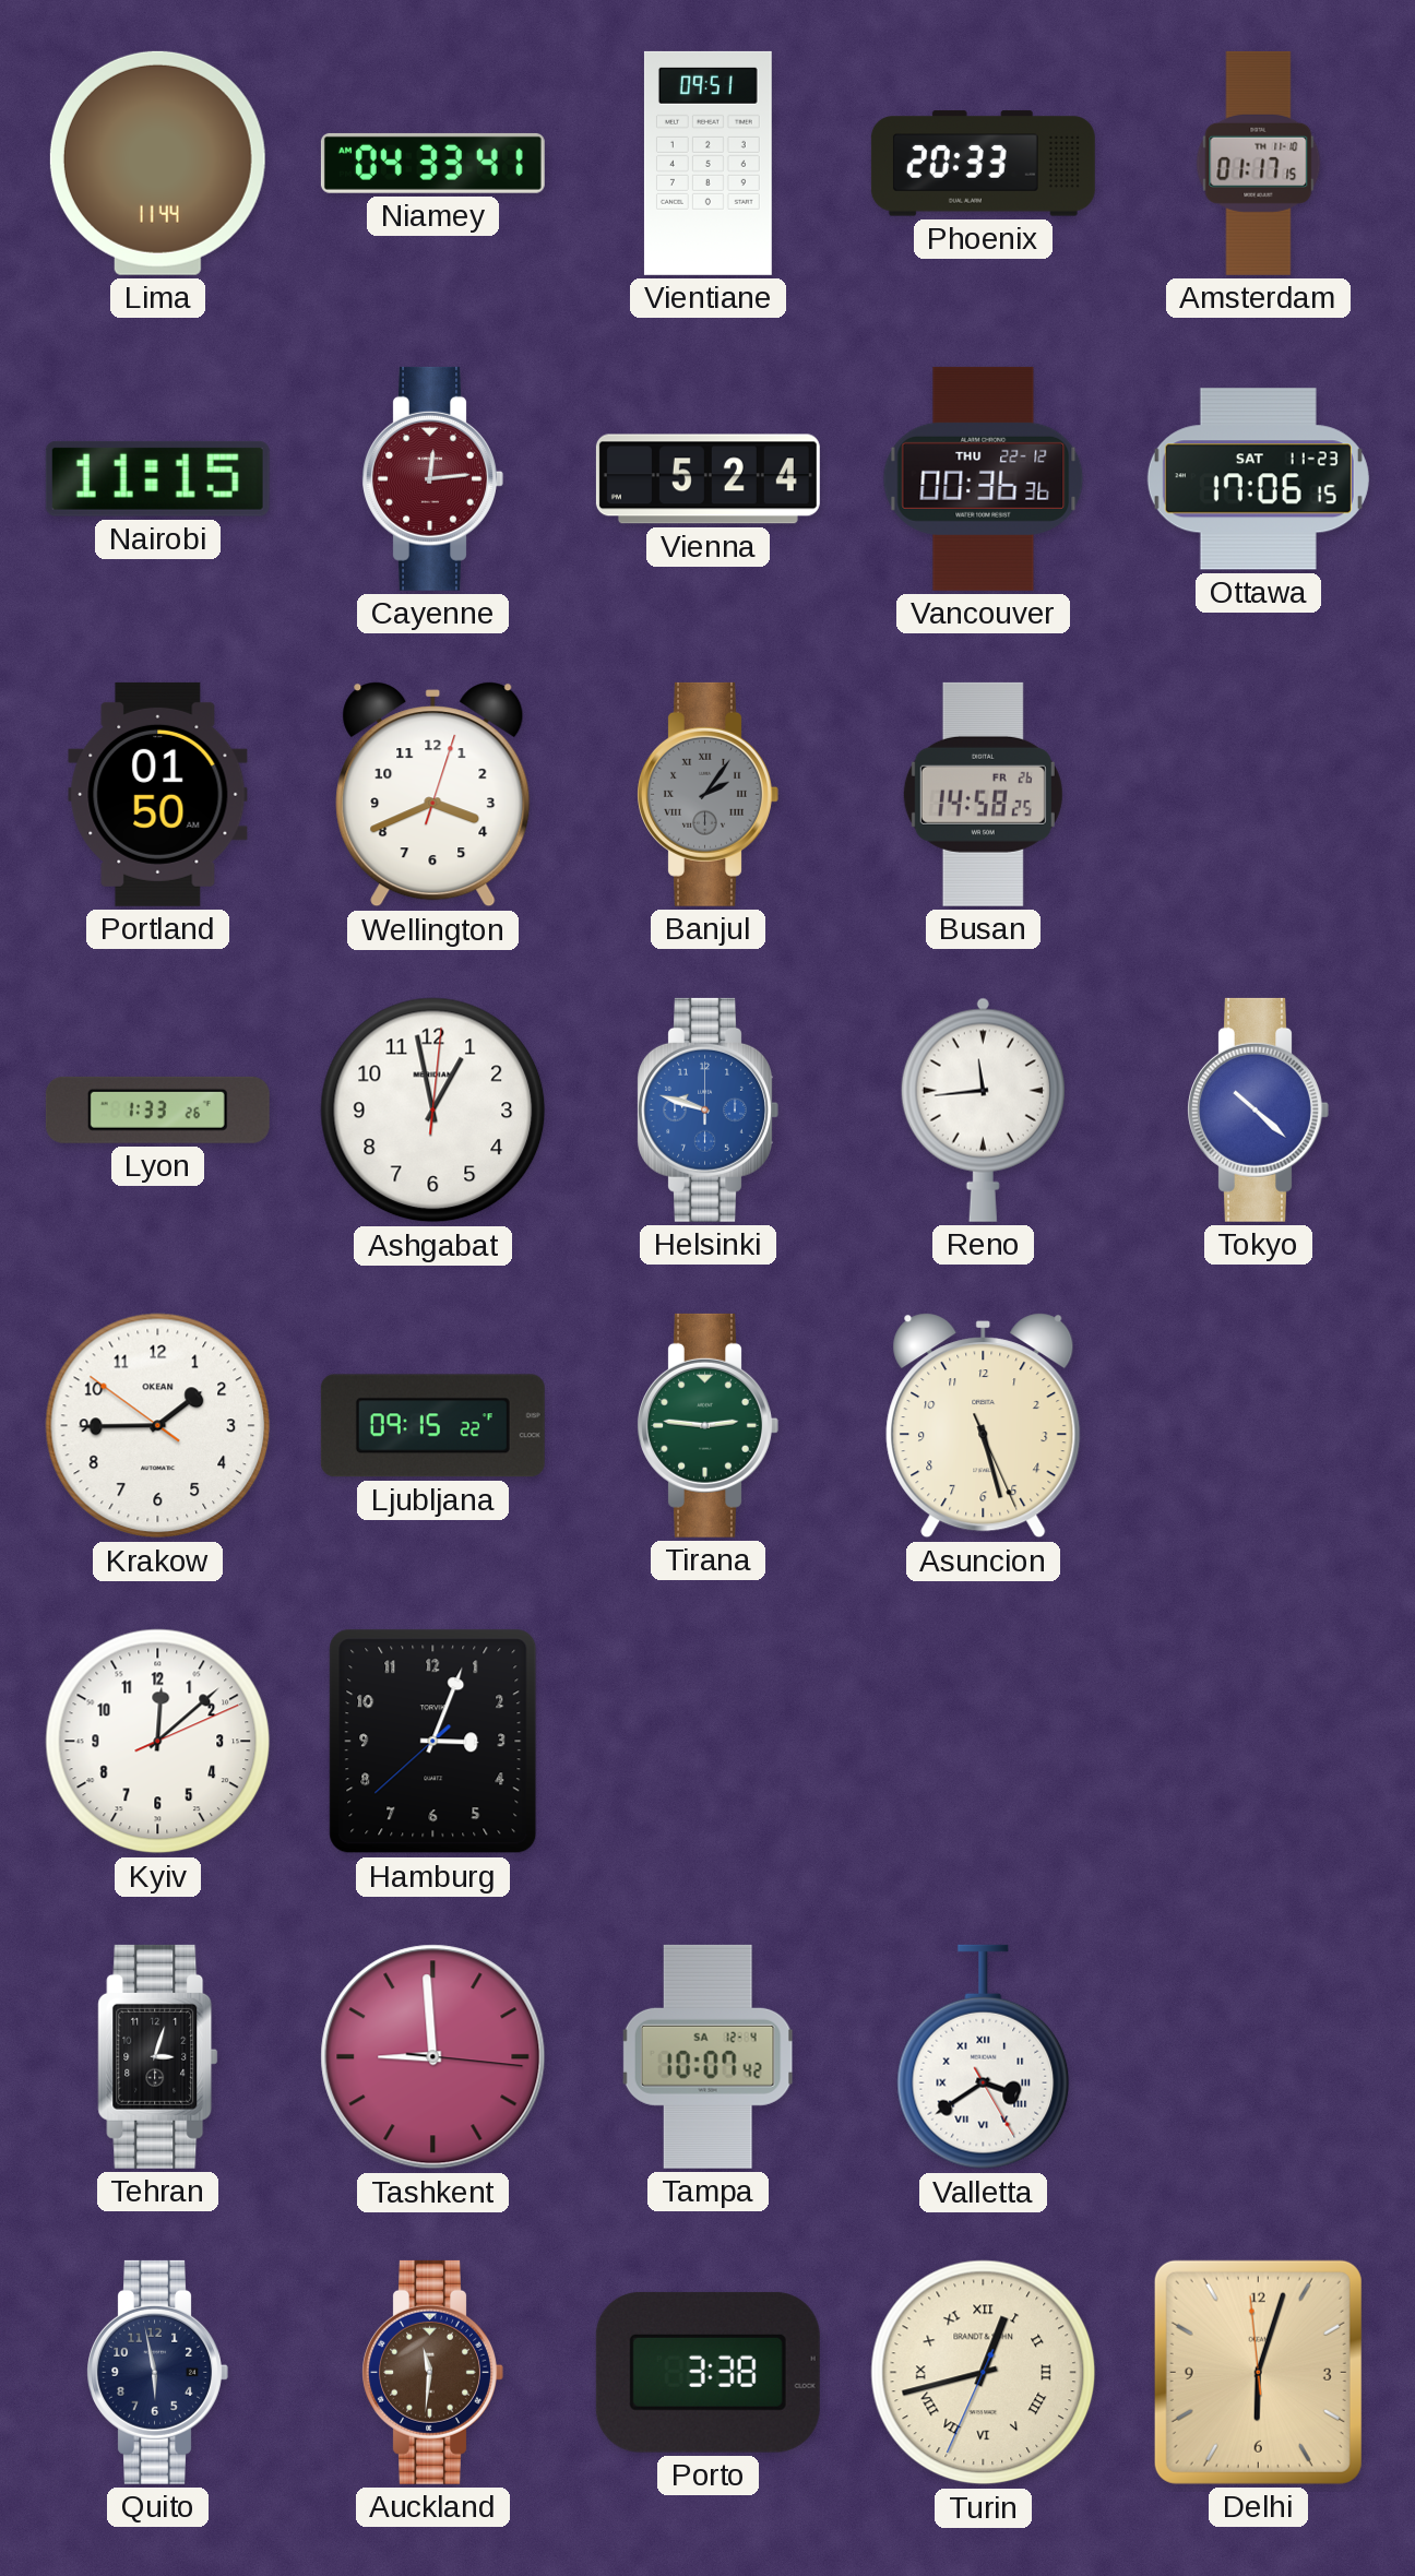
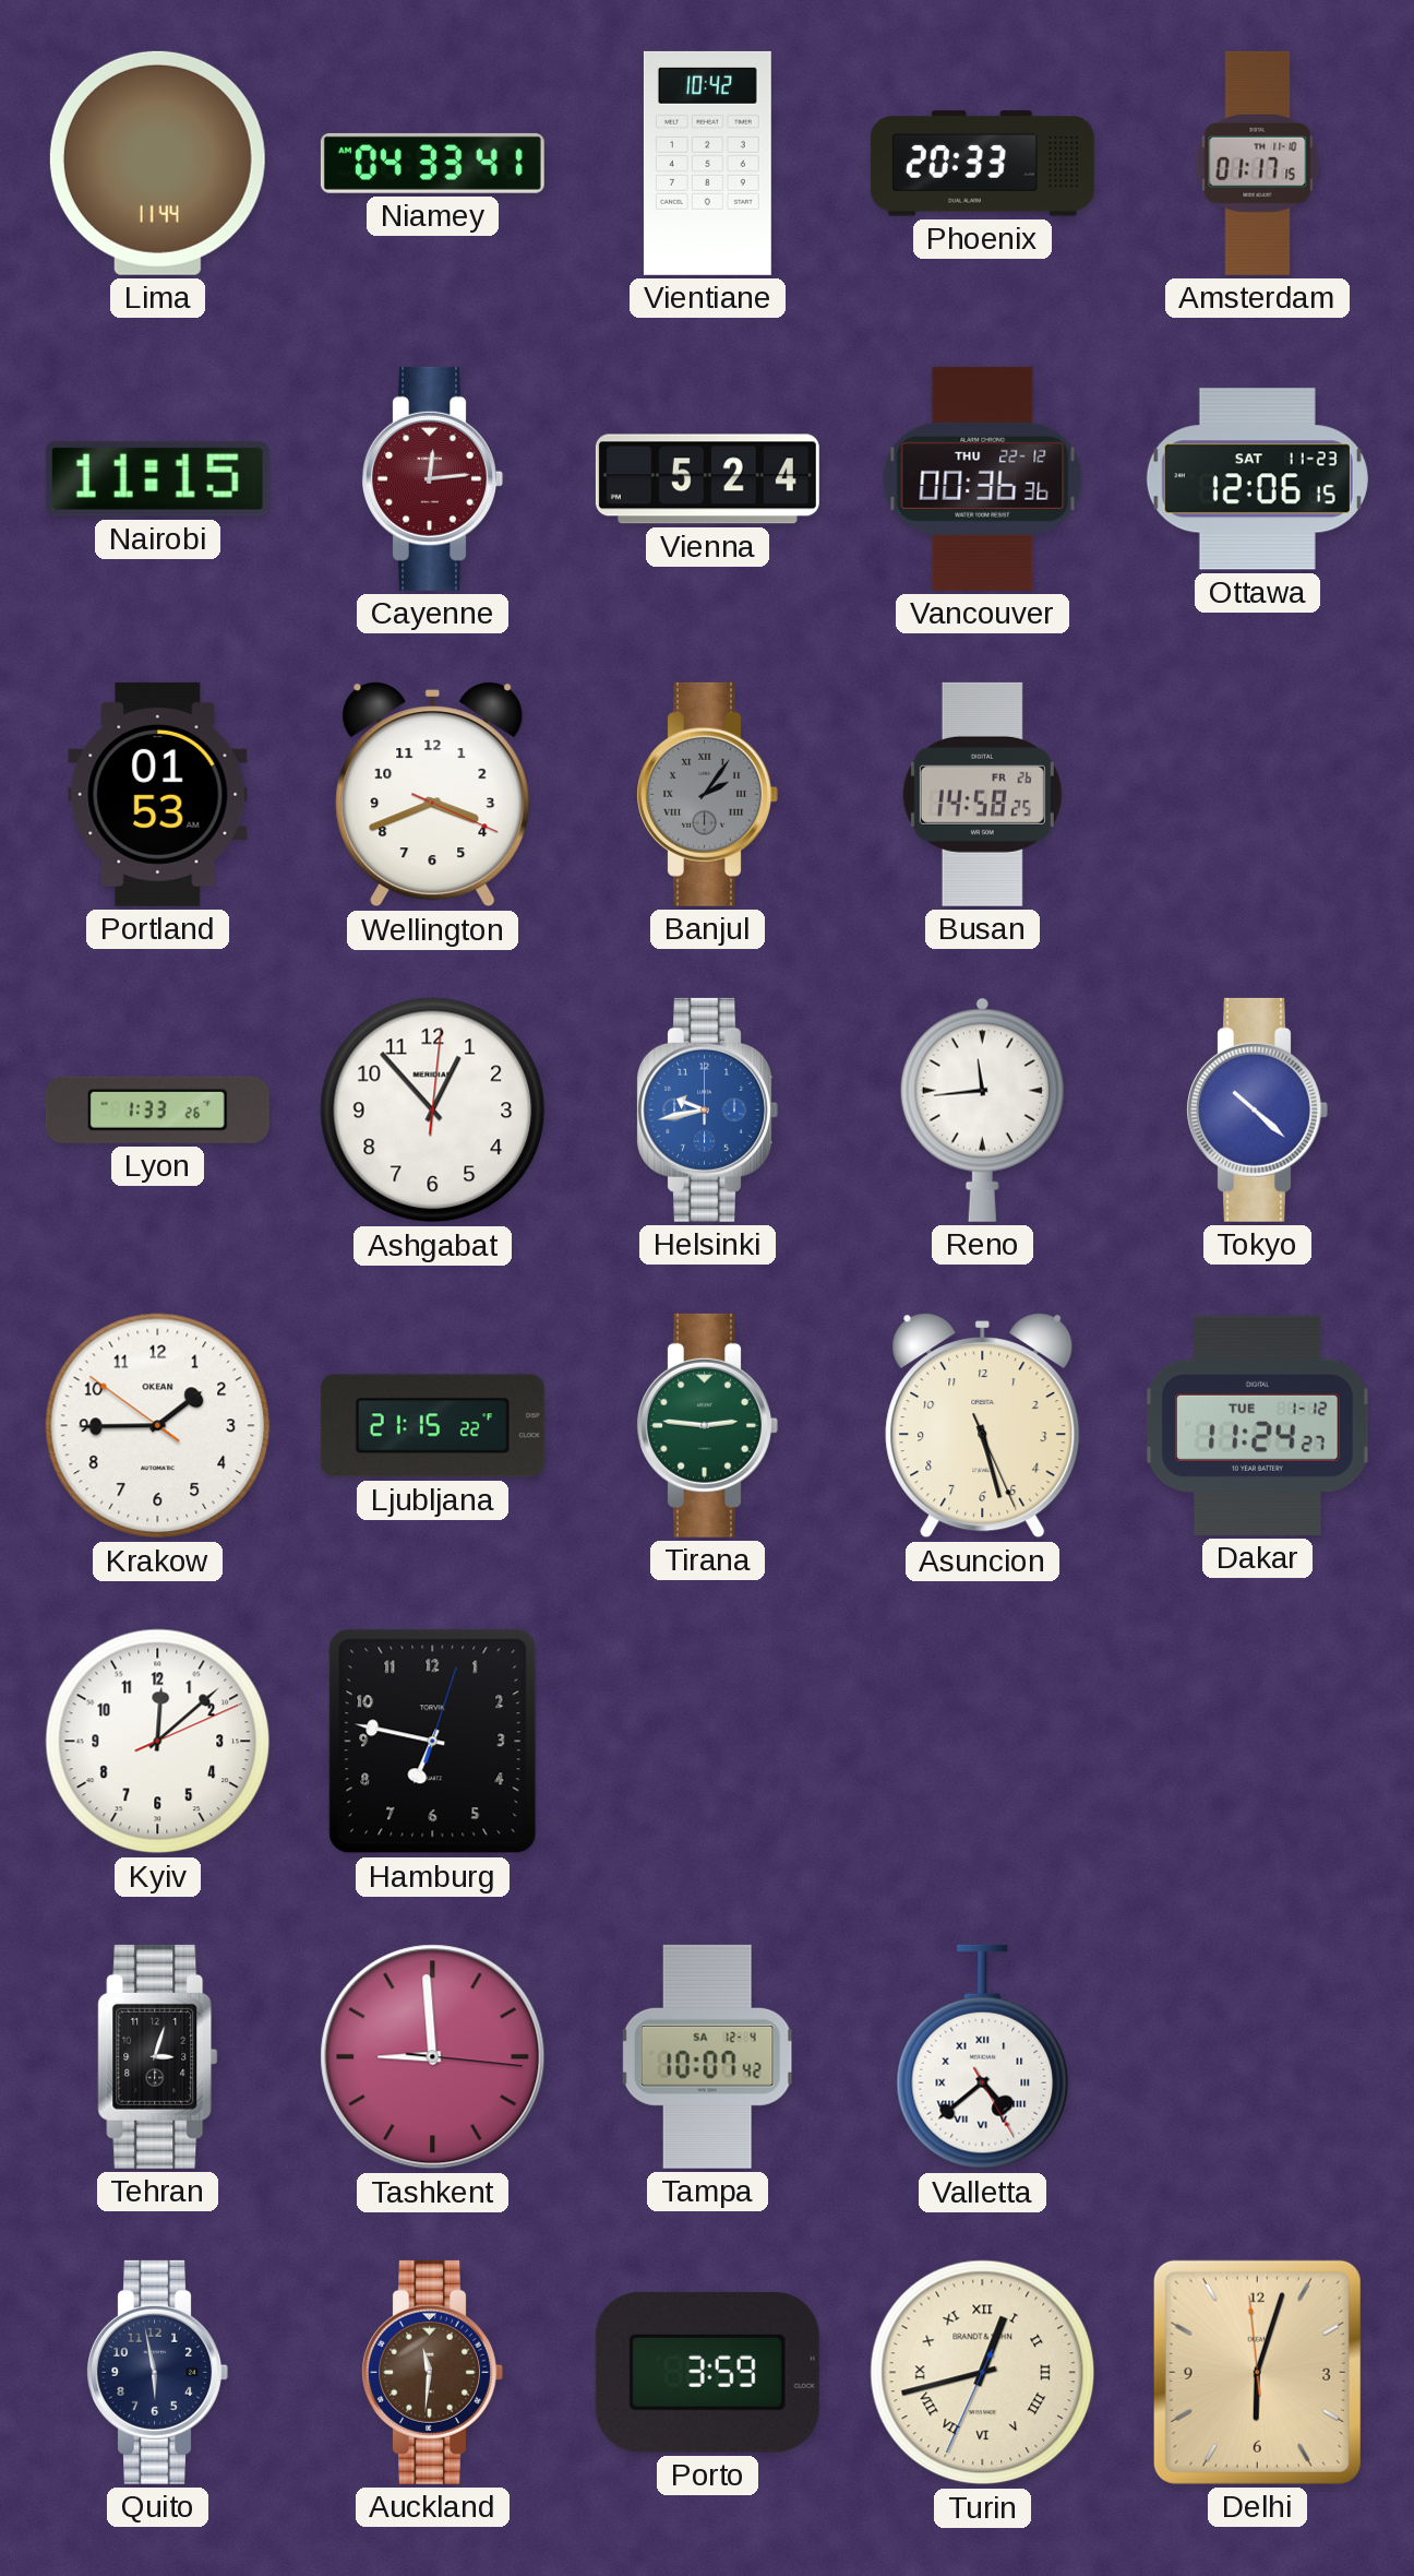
Vientiane: 09:51 -> 10:42 (707, 163)
Ottawa: 17:06 -> 12:06 (1257, 479)
Portland: 01:50 -> 01:53 (158, 794)
Wellington: 3:41:03 -> 3:41:19 (433, 795)
Ashgabat: 12:58 -> 12:53 (433, 1111)
Helsinki: 9:48 -> 9:43 (707, 1109)
Ljubljana: 09:15 -> 21:15 (432, 1426)
Dakar: none -> 11:24 (1258, 1425)
Hamburg: 3:03 -> 6:47 (433, 1742)
Valletta: 3:39 -> 4:38 (983, 2057)
Porto: 3:38 -> 3:59 (707, 2372)
